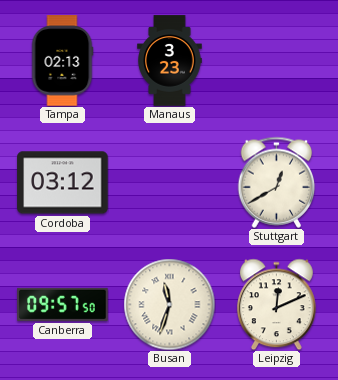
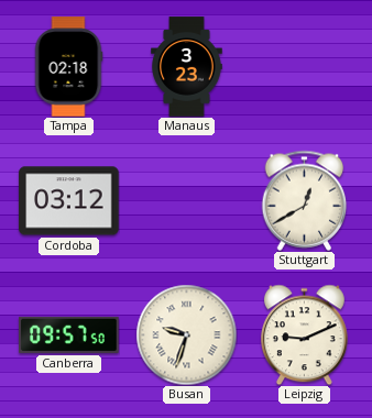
Tampa: 02:13 -> 02:18 (68, 67)
Busan: 11:33 -> 9:33 (186, 334)
Leipzig: 12:11 -> 9:11 (304, 334)
